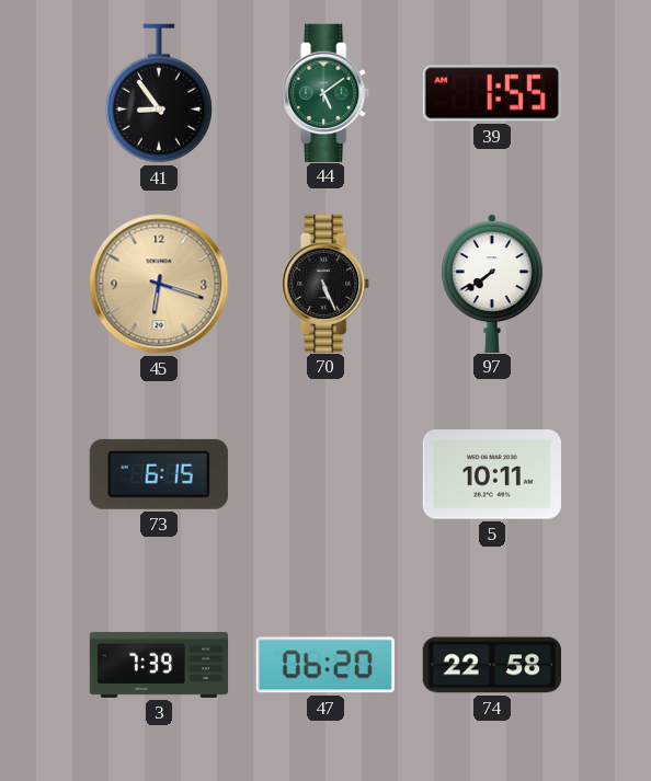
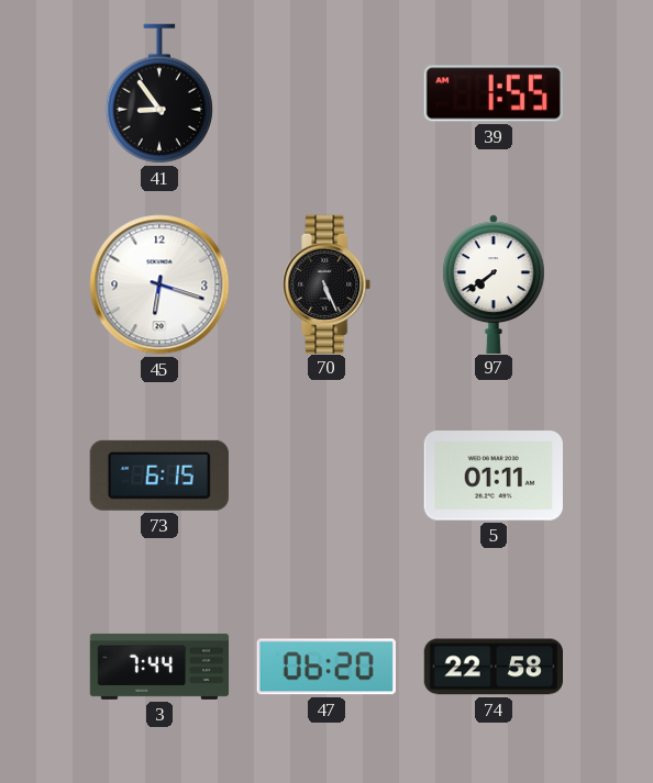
44: 5:09 -> none (327, 92)
45 dial: champagne -> white (159, 284)
5: 10:11 -> 01:11 (494, 476)
3: 7:39 -> 7:44 (159, 667)
